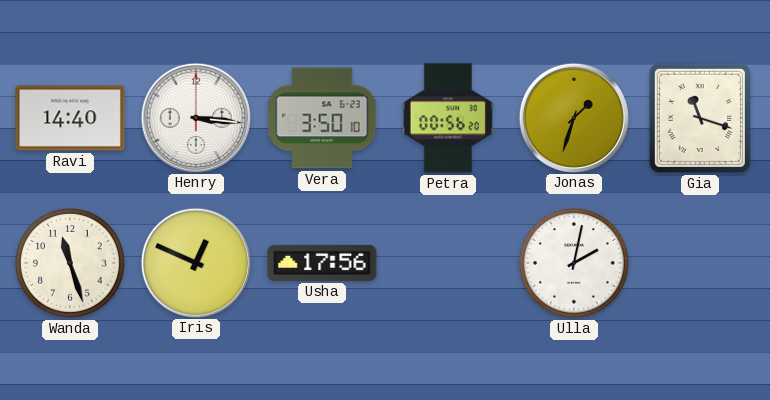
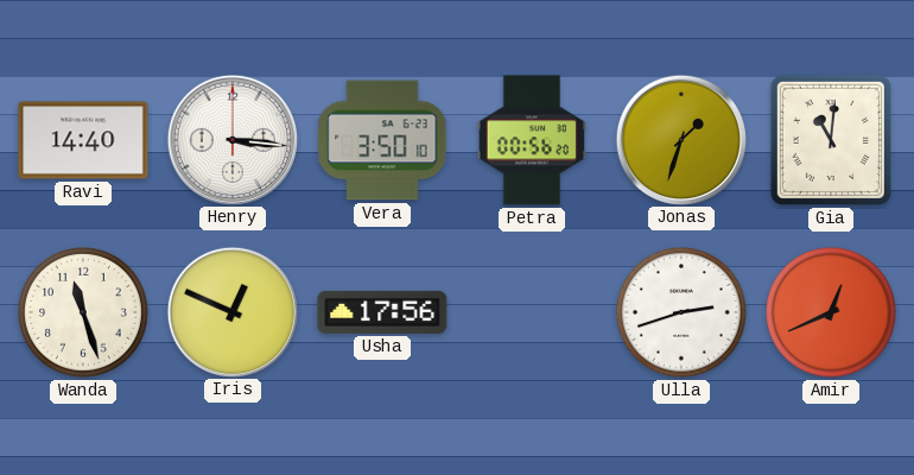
Gia: 11:18 -> 11:01 (831, 140)
Ulla: 2:02 -> 2:42 (683, 313)
Amir: none -> 12:41 (832, 313)
